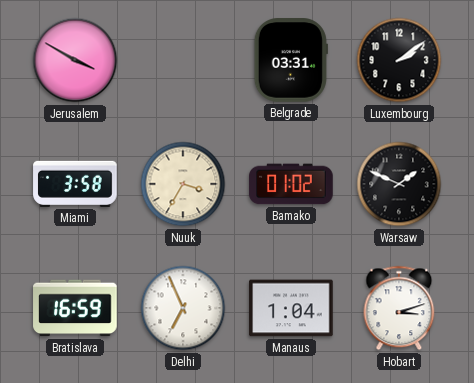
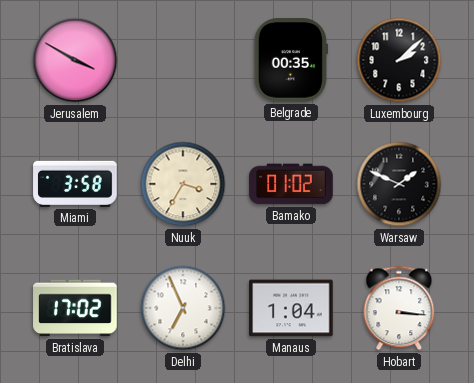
Belgrade: 03:31 -> 00:35 (291, 60)
Luxembourg: 2:09 -> 2:08 (399, 60)
Bratislava: 16:59 -> 17:02 (75, 308)
Hobart: 3:12 -> 3:16 (399, 308)
